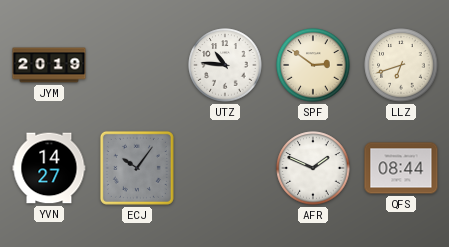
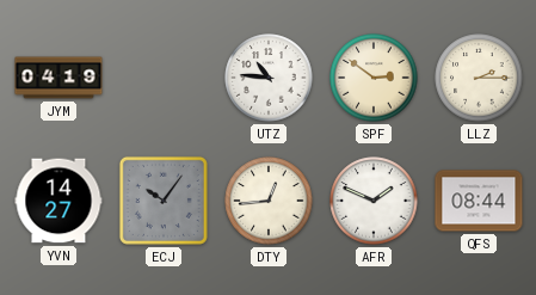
JYM: 20:19 -> 04:19 (58, 78)
LLZ: 6:42 -> 2:15 (479, 78)
DTY: none -> 12:44 (269, 201)
